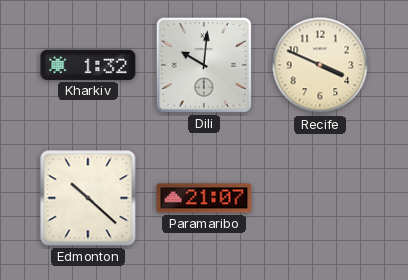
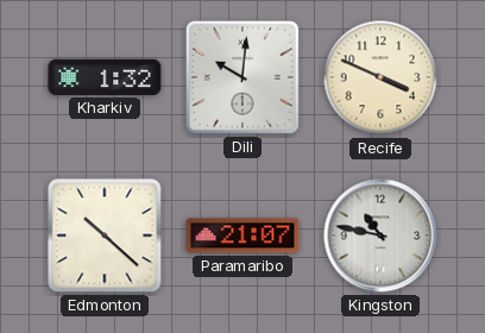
Kingston: none -> 10:47 (380, 235)
